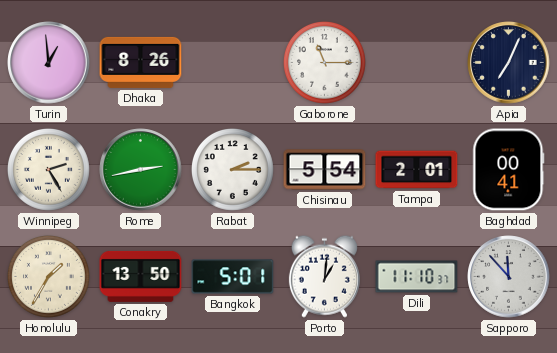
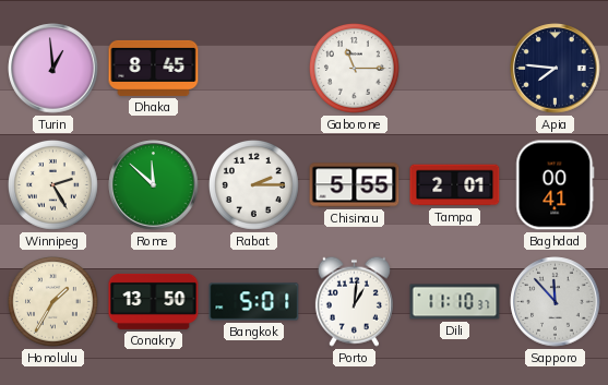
Dhaka: 8:26 -> 8:45 (154, 68)
Apia: 7:04 -> 7:46 (556, 69)
Rome: 2:43 -> 11:52 (154, 185)
Chisinau: 5:54 -> 5:55 (355, 185)
